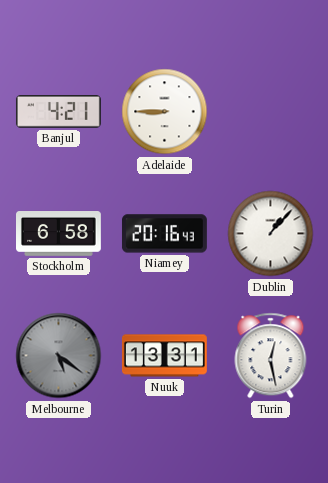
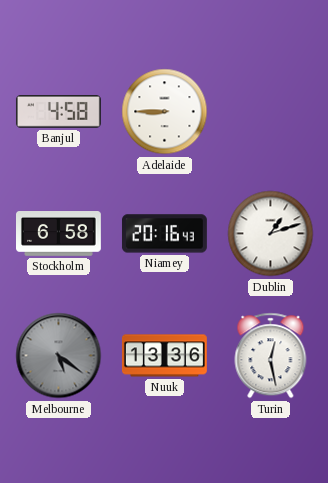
Banjul: 4:21 -> 4:58 (58, 112)
Dublin: 1:07 -> 1:12 (271, 234)
Nuuk: 13:31 -> 13:36 (164, 356)
